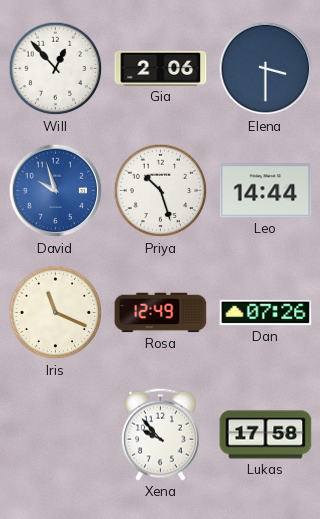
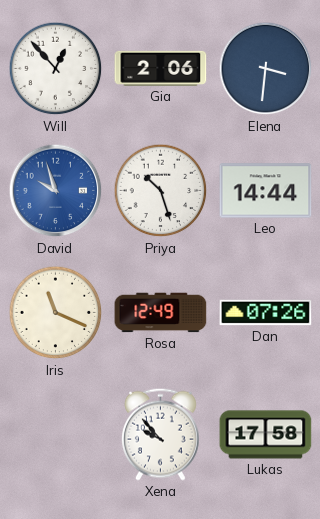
Elena: 3:30 -> 3:31 (266, 69)
